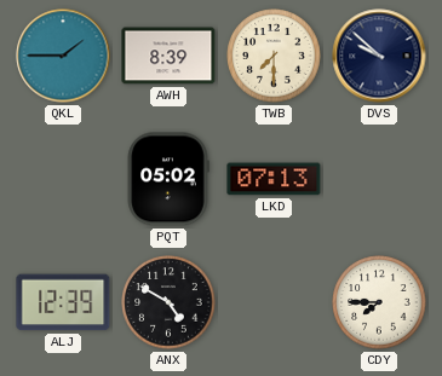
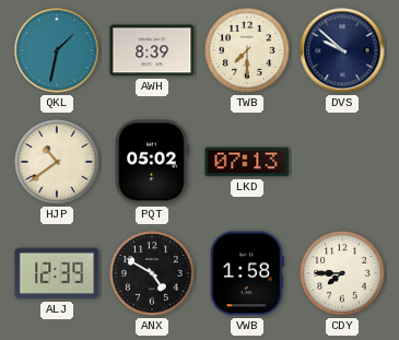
QKL: 1:45 -> 1:32 (57, 50)
HJP: none -> 10:39 (57, 162)
VWB: none -> 1:58 (247, 273)
